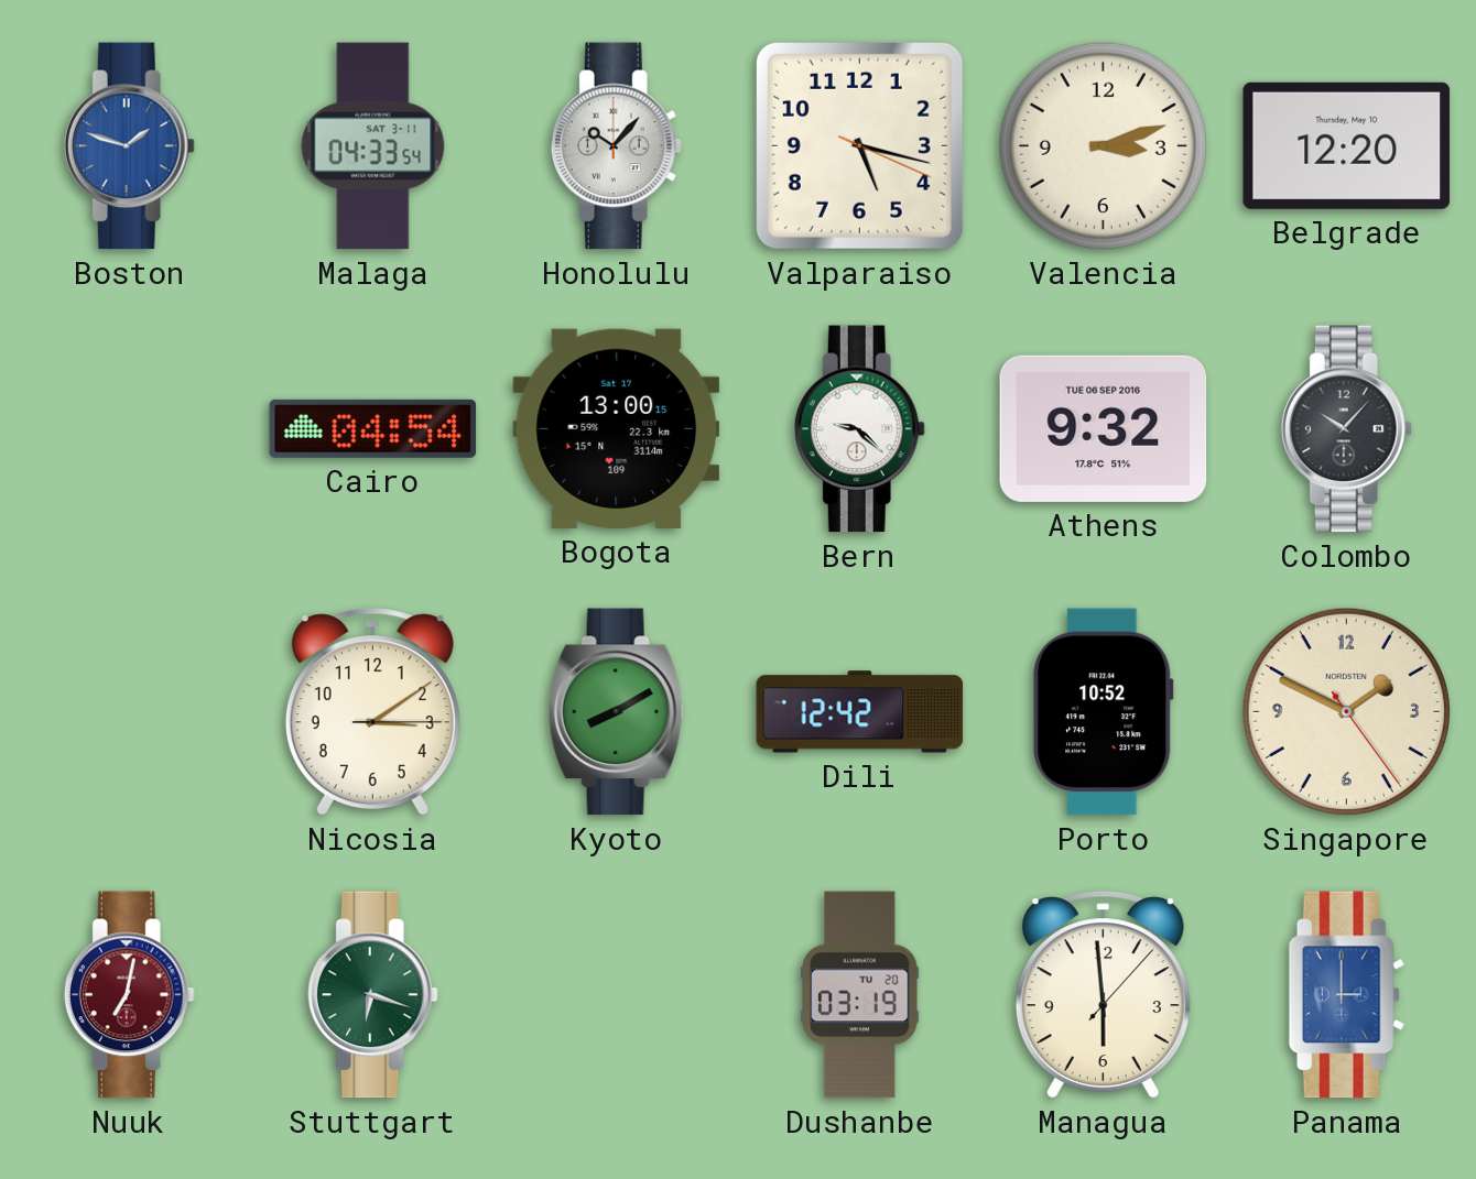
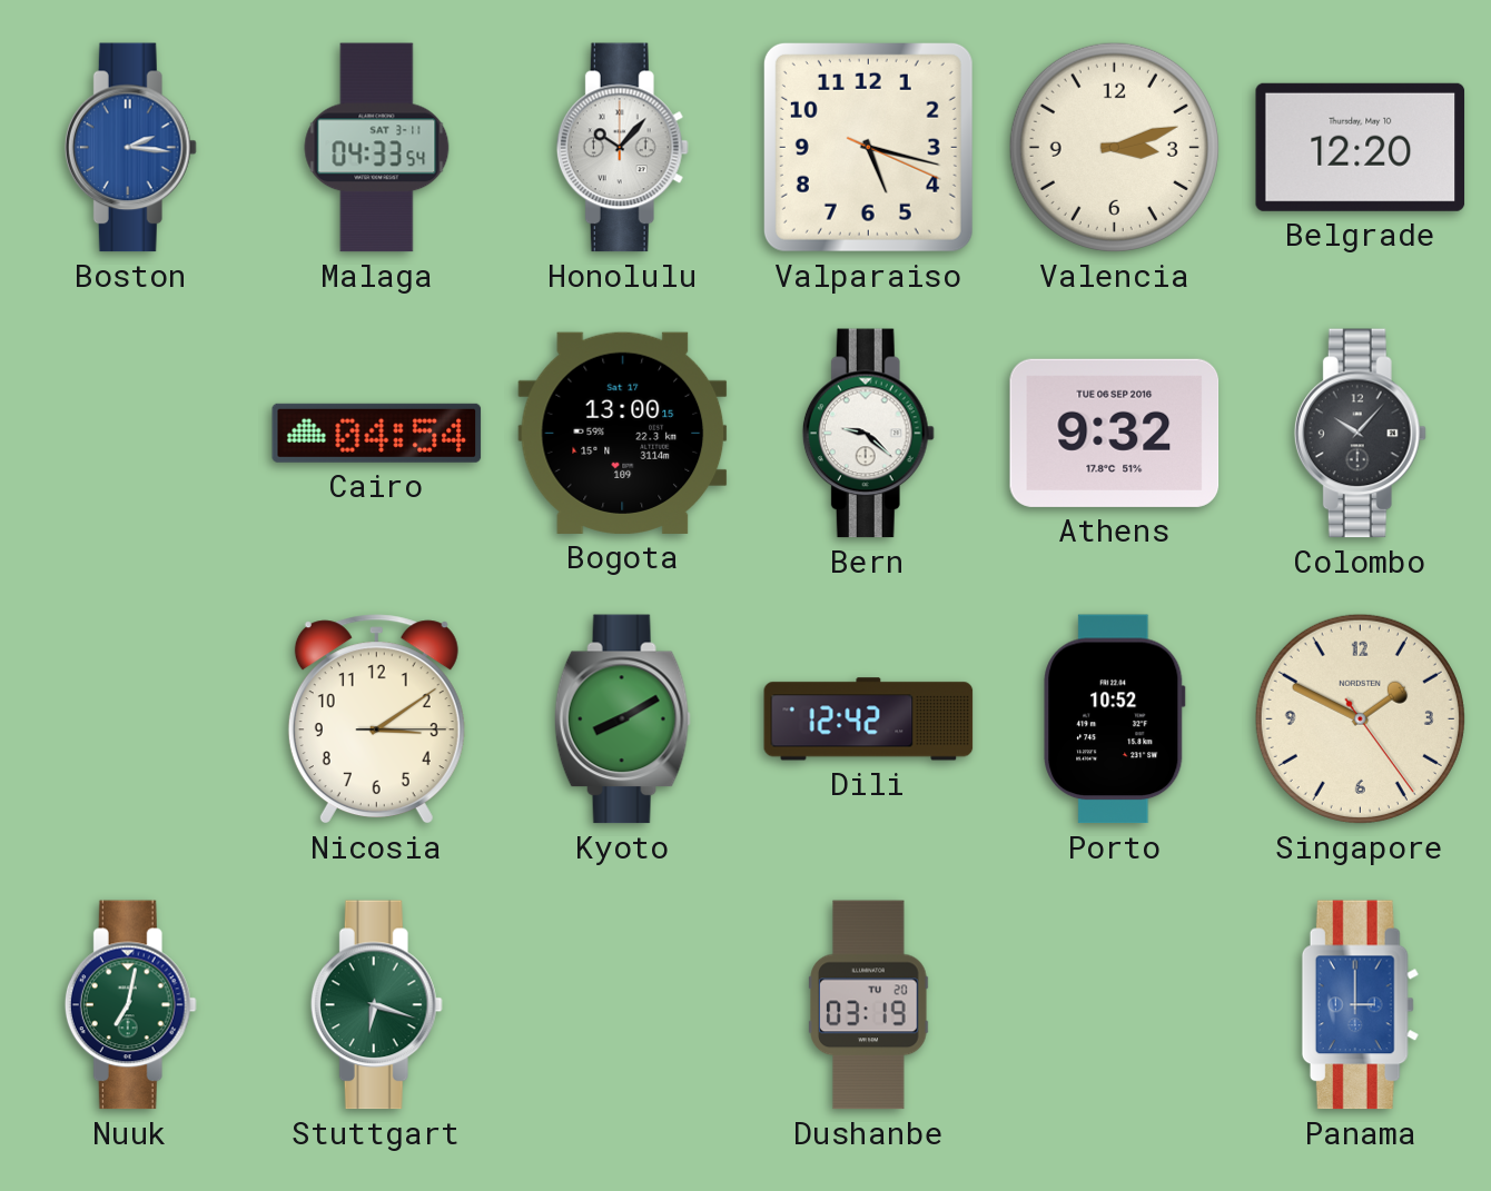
Boston: 1:48 -> 2:16 (130, 148)
Nuuk dial: burgundy -> green (130, 1005)
Managua: 5:59 -> none (1103, 995)
